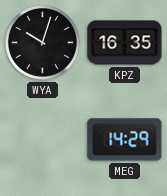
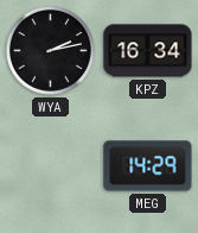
WYA: 10:03 -> 2:13 (51, 51)
KPZ: 16:35 -> 16:34 (148, 51)
